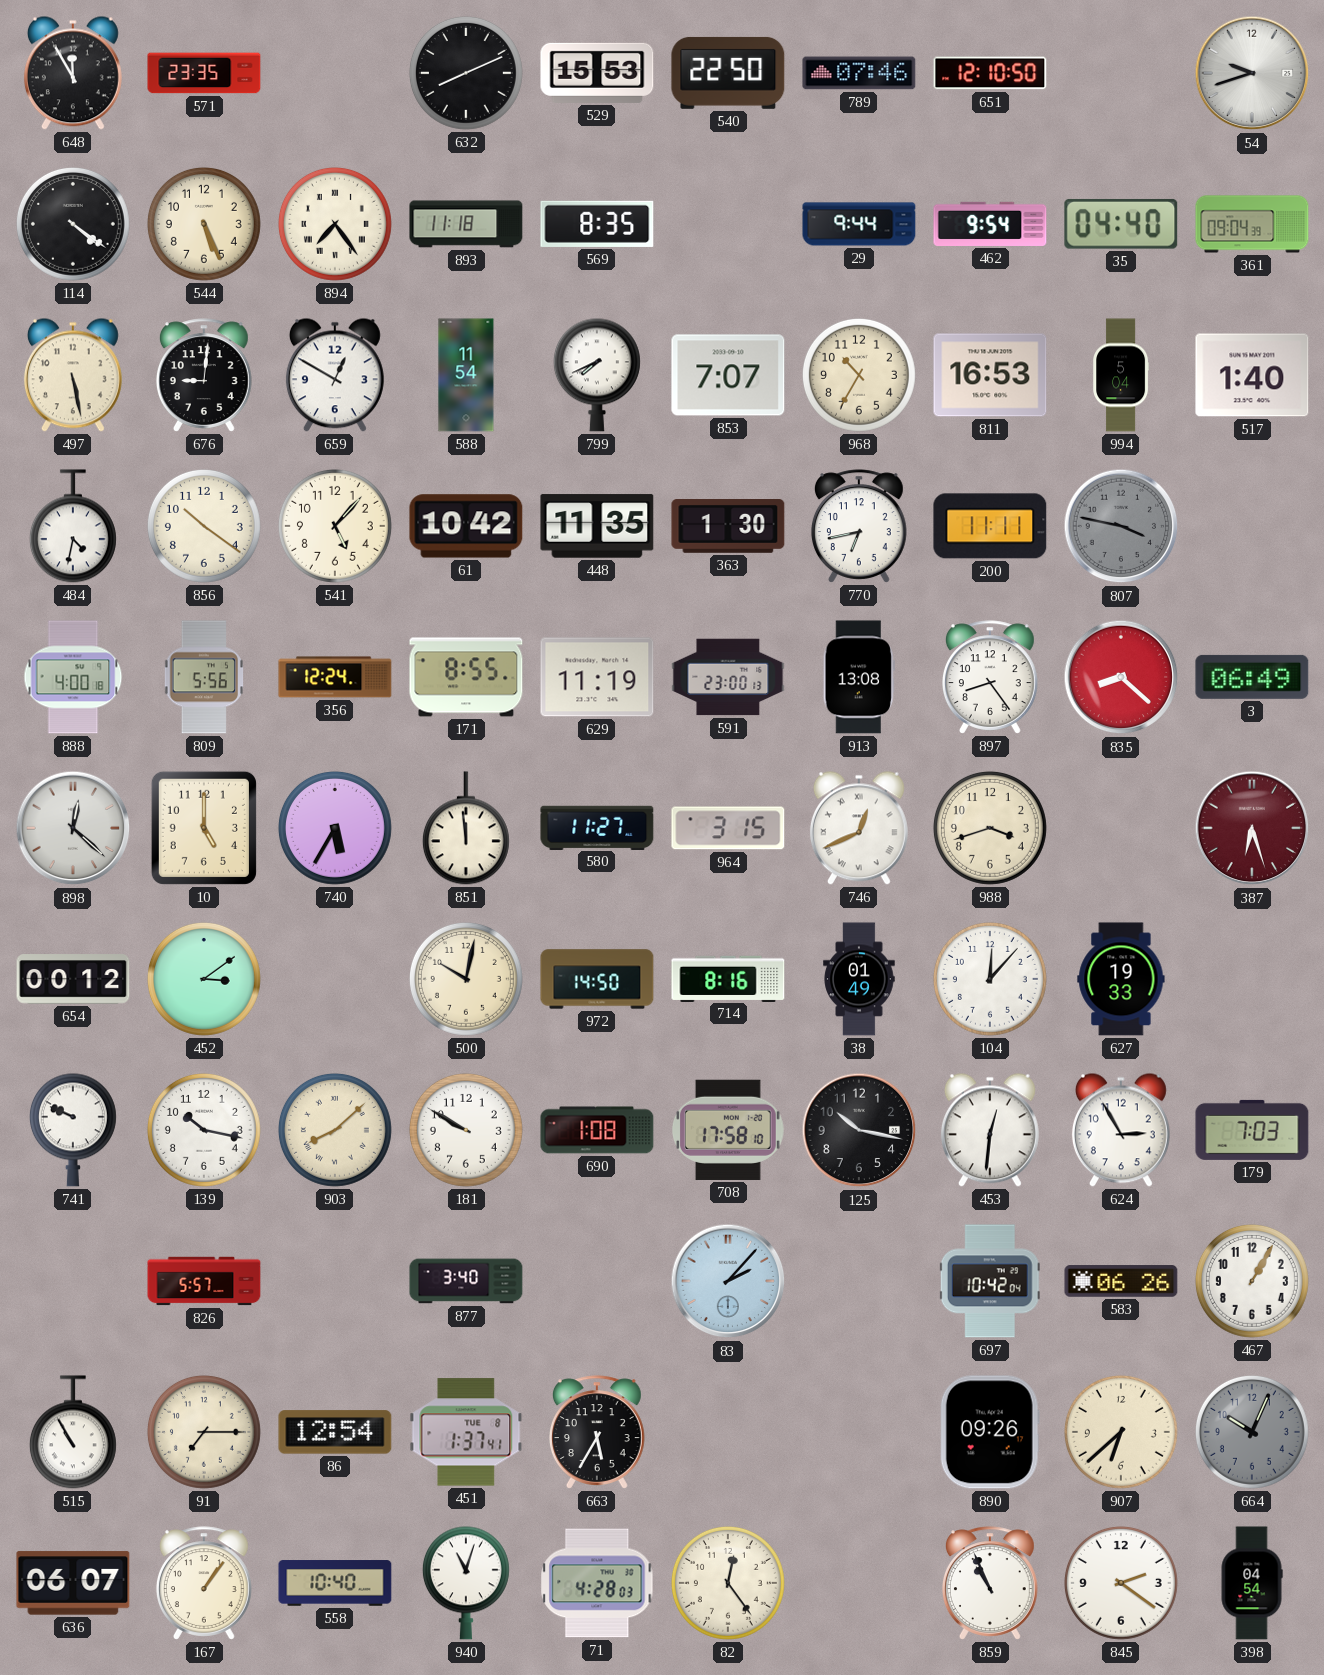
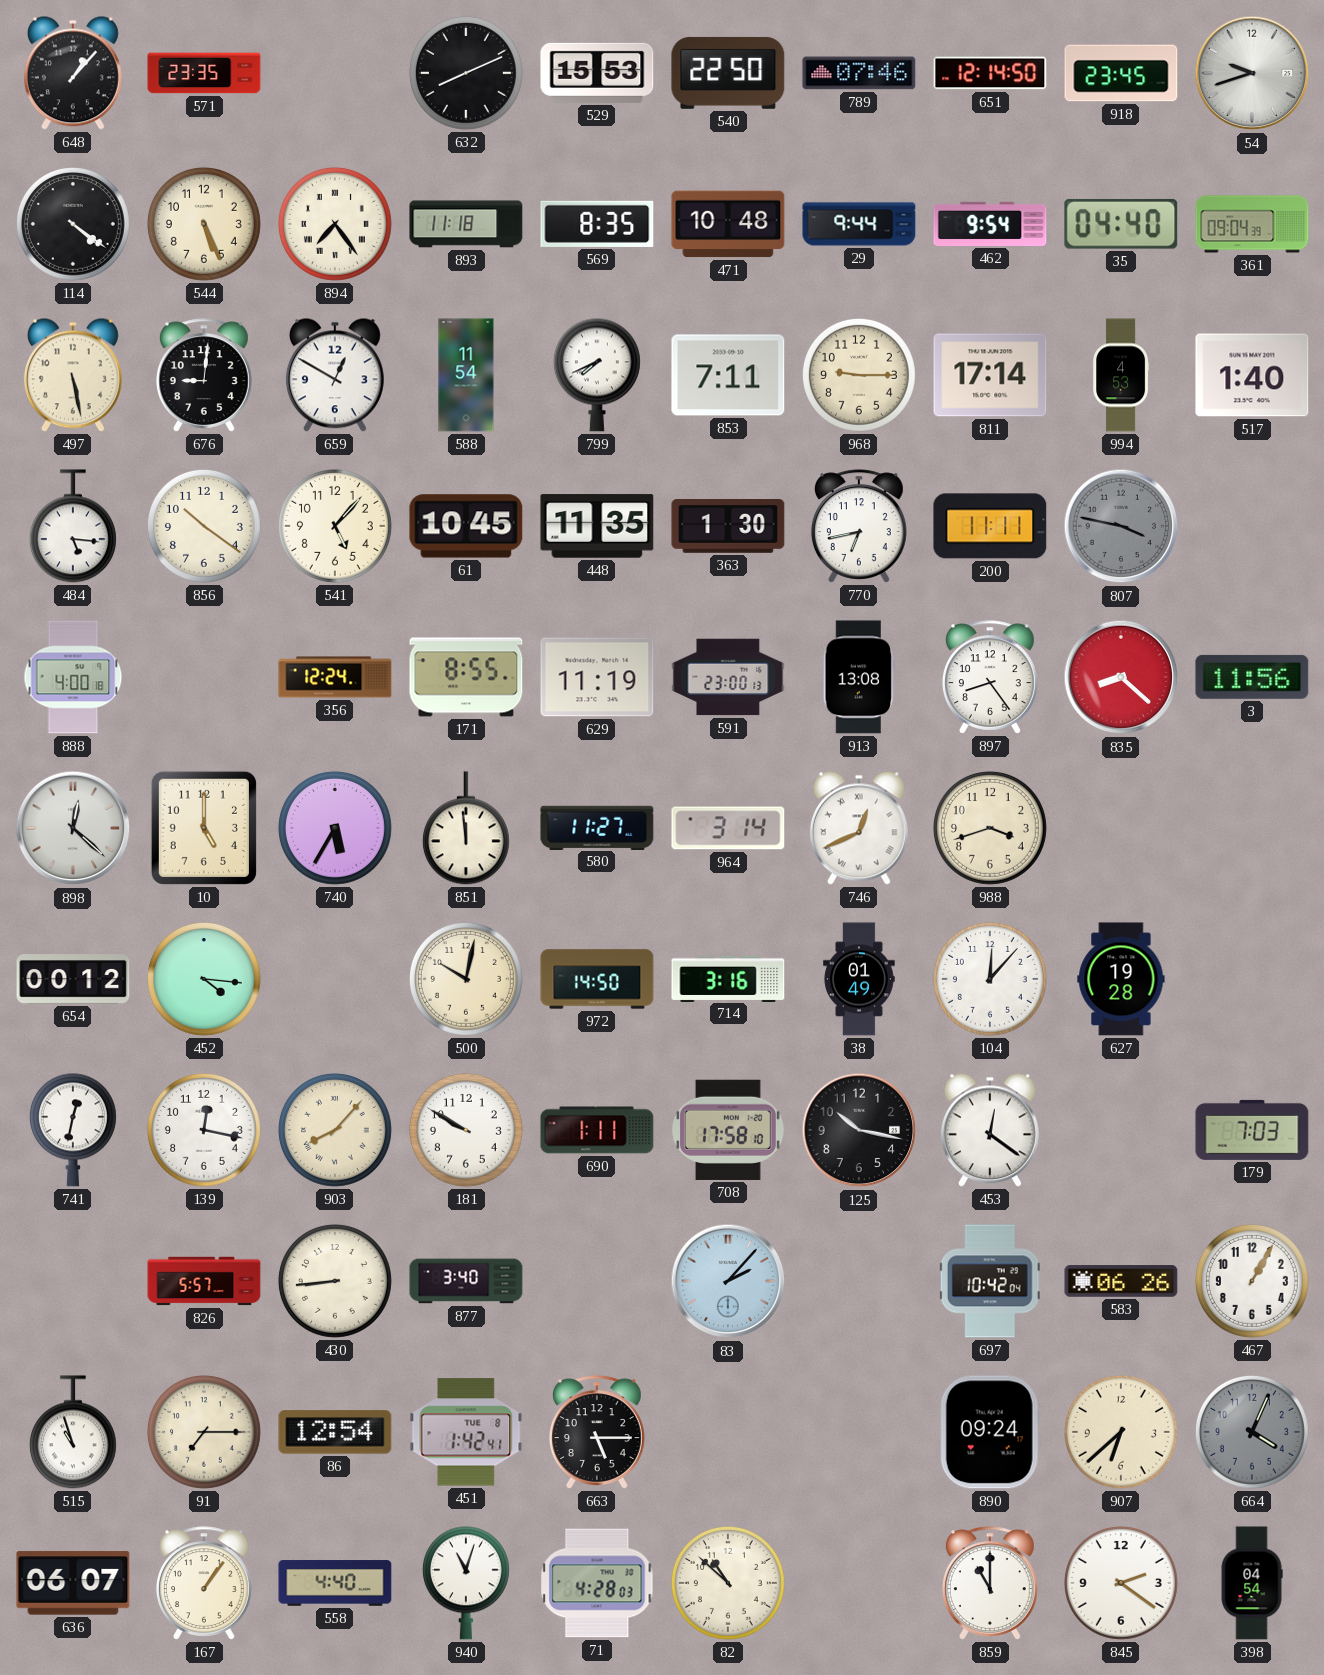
648: 11:55 -> 1:07 (73, 73)
651: 12:10 -> 12:14 (990, 73)
918: none -> 23:45 (1121, 73)
471: none -> 10:48 (728, 224)
853: 7:07 -> 7:11 (728, 375)
968: 10:35 -> 9:15 (859, 375)
811: 16:53 -> 17:14 (990, 375)
994: 5:04 -> 4:53 (1121, 375)
484: 4:32 -> 5:16 (73, 526)
61: 10:42 -> 10:45 (466, 526)
809: 5:56 -> none (203, 677)
3: 06:49 -> 11:56 (1252, 677)
964: 3:15 -> 3:14 (728, 828)
387: 6:27 -> none (1252, 828)
452: 3:09 -> 4:16 (204, 979)
714: 8:16 -> 3:16 (728, 978)
627: 19:33 -> 19:28 (1121, 979)
741: 9:49 -> 12:32 (73, 1130)
139: 10:17 -> 12:17 (204, 1130)
903: 8:08 -> 8:07 (335, 1130)
690: 1:08 -> 1:11 (597, 1130)
453: 12:31 -> 12:21 (990, 1130)
624: 2:55 -> none (1121, 1130)
430: none -> 8:44 (335, 1281)
515: 10:55 -> 10:57 (73, 1432)
451: 1:37 -> 1:42 (466, 1432)
663: 5:35 -> 5:15 (597, 1432)
890: 09:26 -> 09:24 (990, 1432)
664: 10:04 -> 4:04 (1252, 1432)
558: 10:40 -> 4:40 (335, 1583)
82: 12:24 -> 10:52 (728, 1583)
859: 10:56 -> 11:00 (990, 1583)
